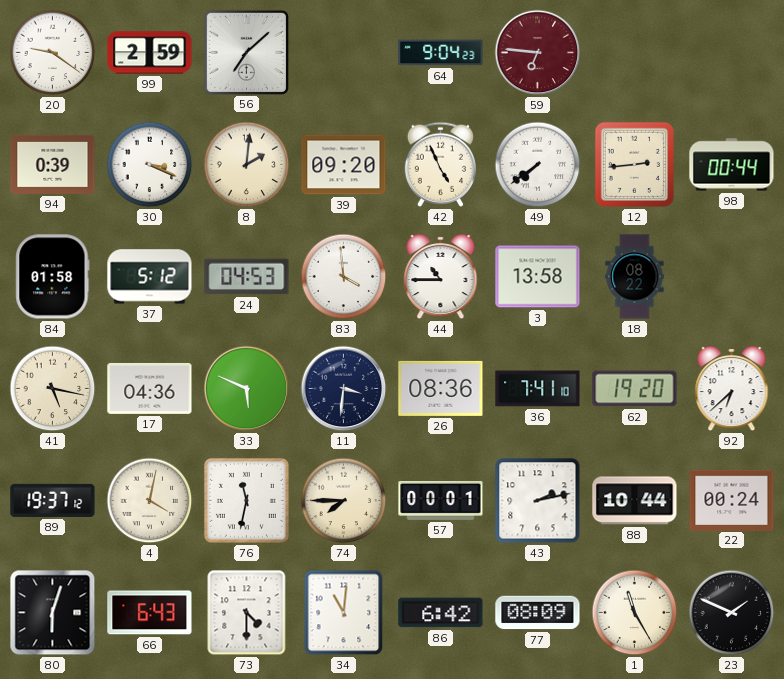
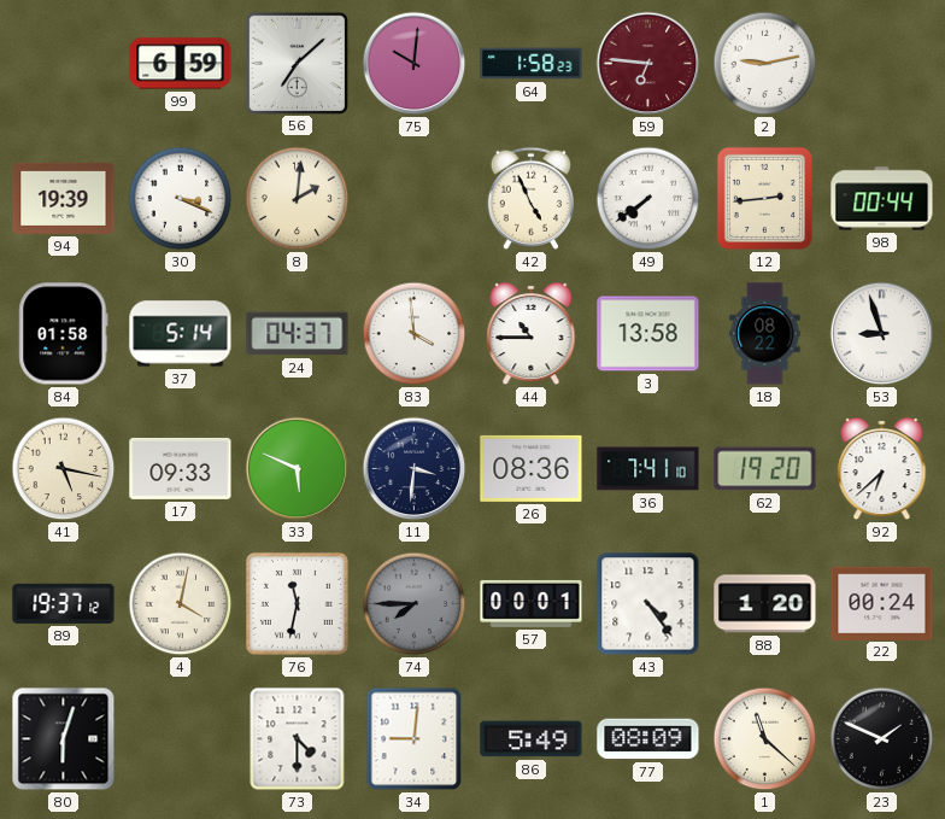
20: 9:21 -> none (53, 53)
99: 2:59 -> 6:59 (181, 64)
75: none -> 10:01 (415, 64)
64: 9:04 -> 1:58 (532, 64)
2: none -> 9:13 (765, 64)
94: 0:39 -> 19:39 (64, 198)
39: 09:20 -> none (344, 165)
37: 5:12 -> 5:14 (181, 334)
24: 04:53 -> 04:37 (298, 334)
53: none -> 8:57 (882, 334)
17: 04:36 -> 09:33 (181, 468)
74 dial: cream -> grey (415, 604)
43: 2:13 -> 4:24 (648, 604)
88: 10:44 -> 1:20 (765, 604)
66: 6:43 -> none (150, 613)
34: 11:01 -> 9:01 (415, 739)
86: 6:42 -> 5:49 (532, 739)
1: 11:25 -> 11:22 (765, 739)
